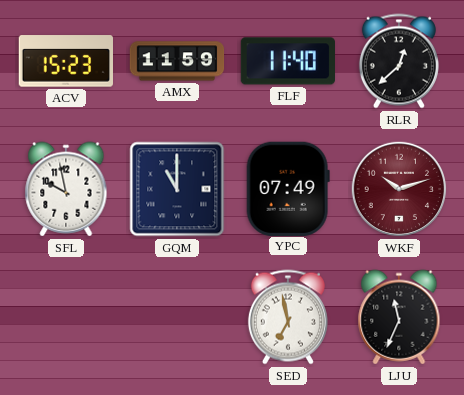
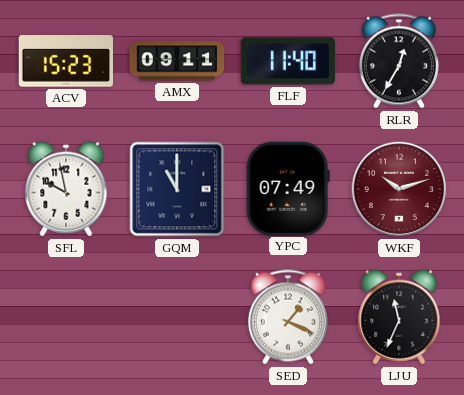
AMX: 11:59 -> 09:11 (177, 61)
RLR: 12:38 -> 12:35 (399, 61)
SED: 6:58 -> 1:19 (288, 317)
